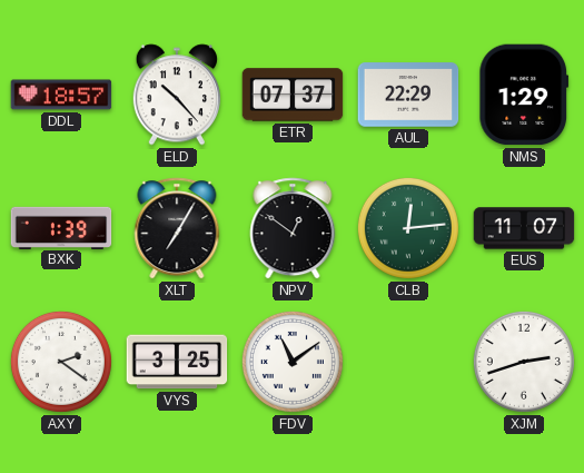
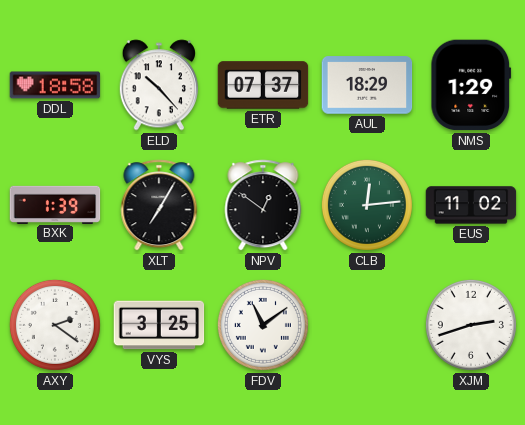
DDL: 18:57 -> 18:58 (55, 85)
AUL: 22:29 -> 18:29 (367, 85)
EUS: 11:07 -> 11:02 (471, 205)
